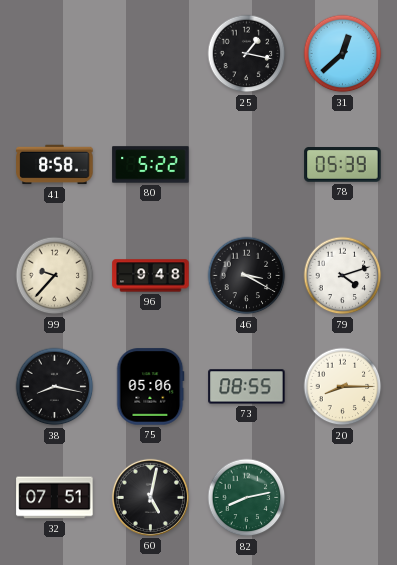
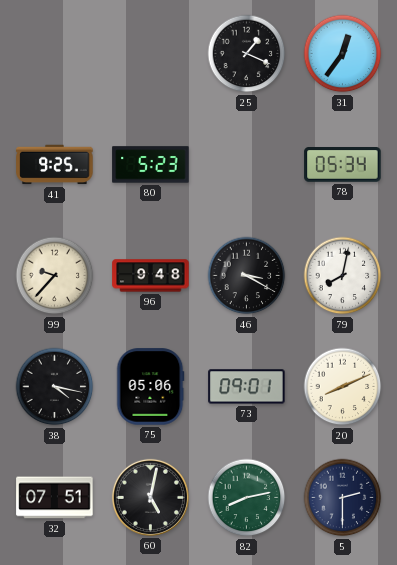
25: 1:17 -> 1:19 (247, 54)
31: 12:38 -> 12:36 (343, 54)
41: 8:58 -> 9:25 (55, 165)
80: 5:22 -> 5:23 (151, 165)
78: 05:39 -> 05:34 (343, 165)
79: 4:12 -> 8:02 (343, 276)
38: 8:17 -> 4:17 (55, 387)
73: 08:55 -> 09:01 (247, 387)
20: 8:15 -> 8:11 (343, 387)
5: none -> 2:30 (343, 498)
